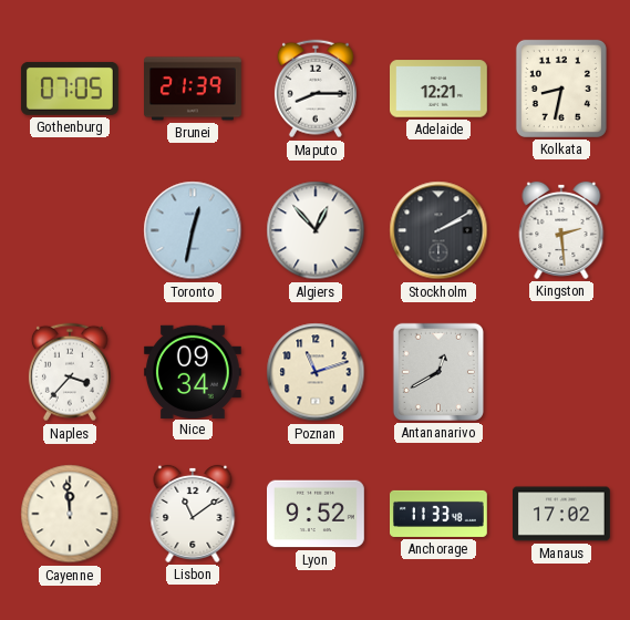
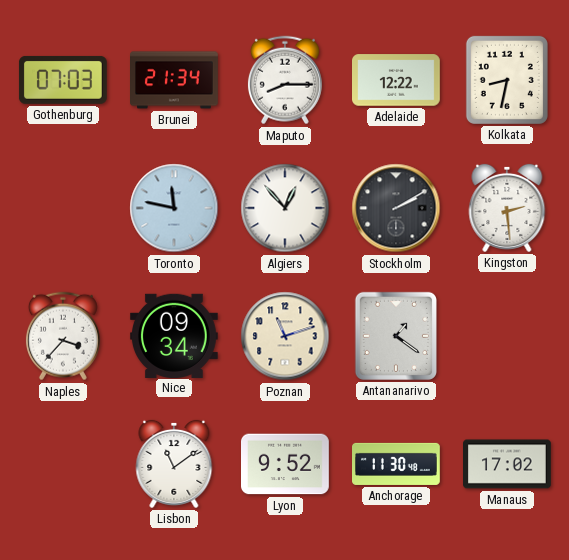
Gothenburg: 07:05 -> 07:03 (63, 80)
Brunei: 21:39 -> 21:34 (175, 80)
Adelaide: 12:21 -> 12:22 (397, 80)
Toronto: 12:32 -> 11:47 (174, 208)
Antananarivo: 12:40 -> 1:21 (396, 336)
Cayenne: 11:59 -> none (70, 514)
Anchorage: 11:33 -> 11:30 (397, 464)
